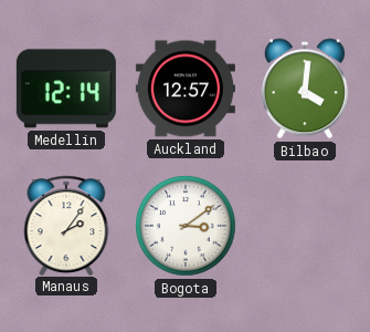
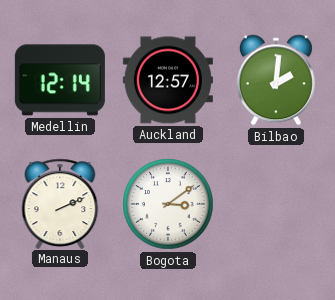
Bilbao: 4:01 -> 2:01 (276, 80)
Manaus: 2:06 -> 2:11 (60, 203)
